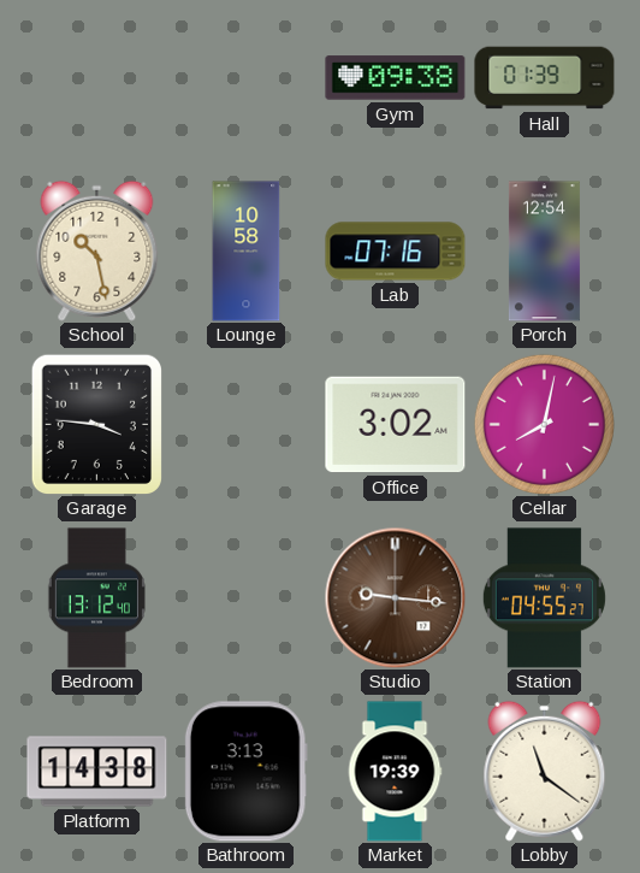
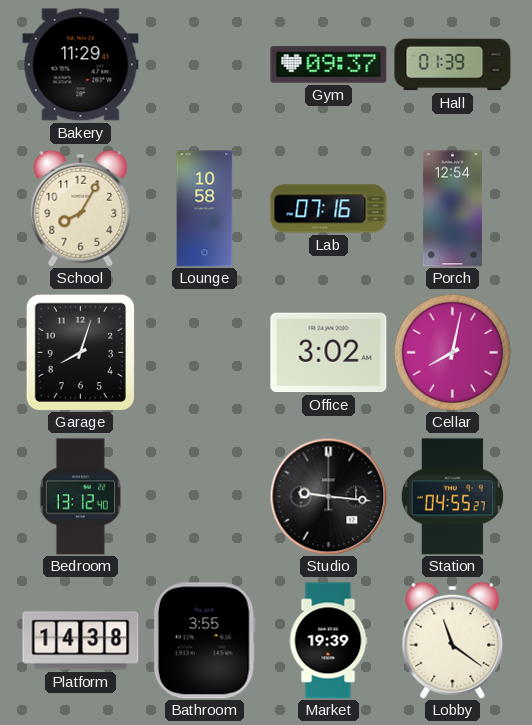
Bakery: none -> 11:29 (81, 65)
Gym: 09:38 -> 09:37 (329, 65)
School: 10:28 -> 8:05 (81, 208)
Garage: 3:46 -> 8:03 (80, 352)
Studio dial: brown -> black (328, 496)
Bathroom: 3:13 -> 3:55 (204, 641)
